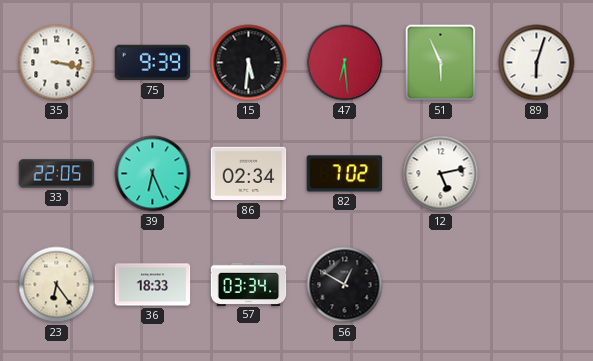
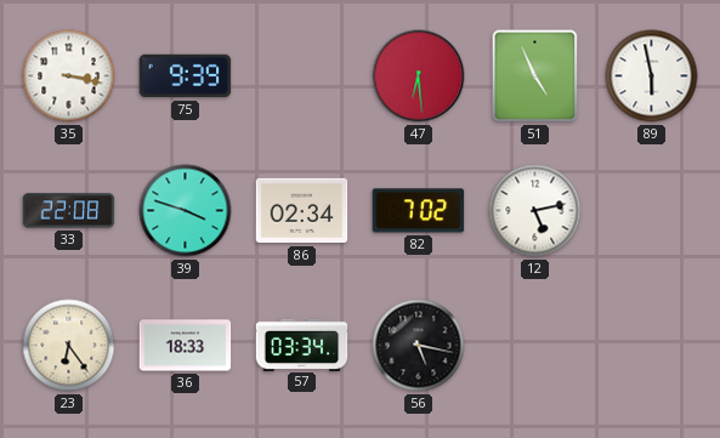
15: 5:31 -> none (249, 63)
51: 5:56 -> 4:56 (535, 76)
89: 6:03 -> 5:58 (652, 76)
33: 22:05 -> 22:08 (69, 211)
39: 6:26 -> 3:48 (186, 211)
56: 12:50 -> 5:17 (419, 346)
